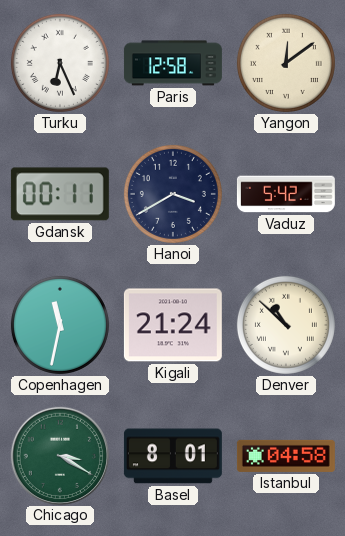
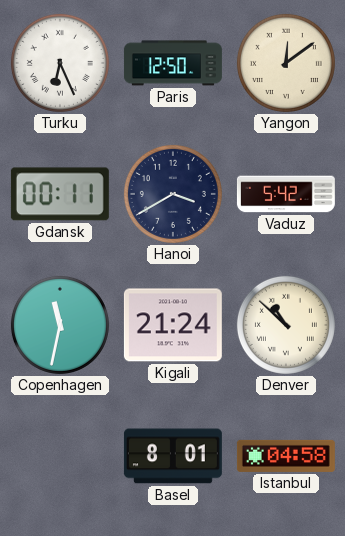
Paris: 12:58 -> 12:50 (173, 63)
Chicago: 3:20 -> none (59, 455)
